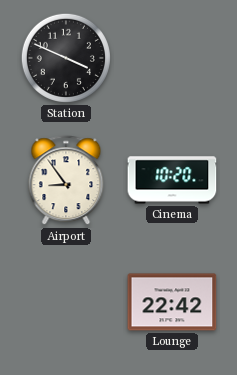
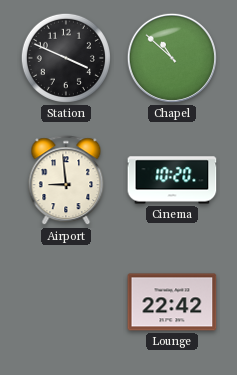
Chapel: none -> 10:52 (172, 58)
Airport: 8:54 -> 8:59 (66, 181)
